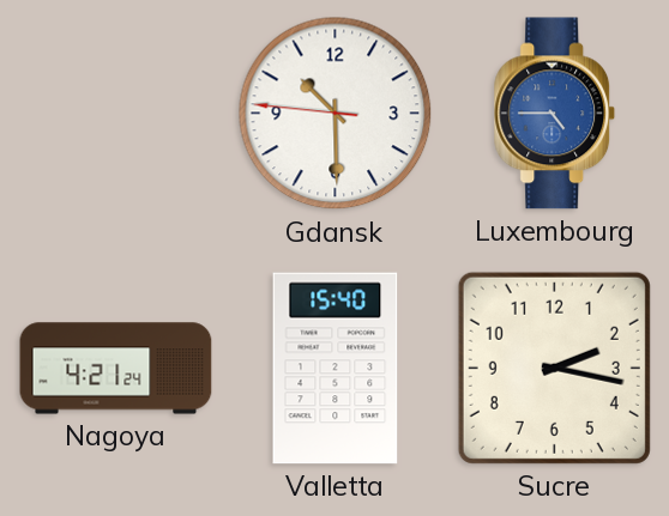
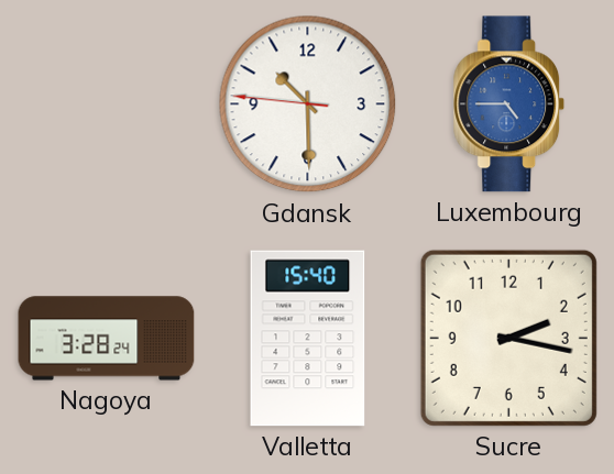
Nagoya: 4:21 -> 3:28 (107, 339)
